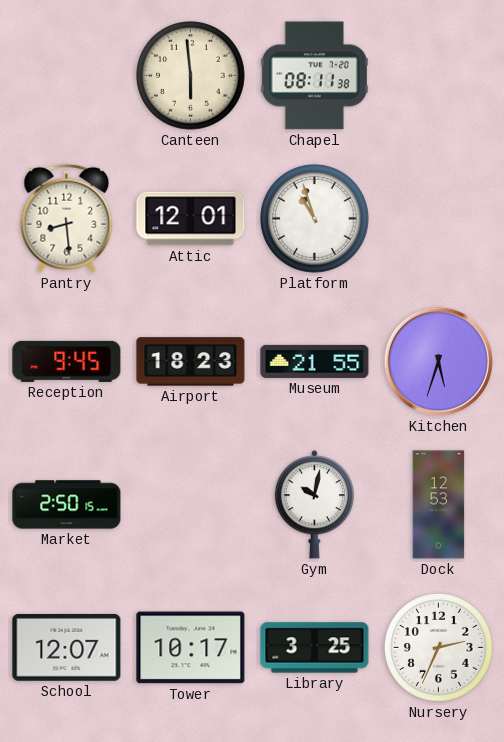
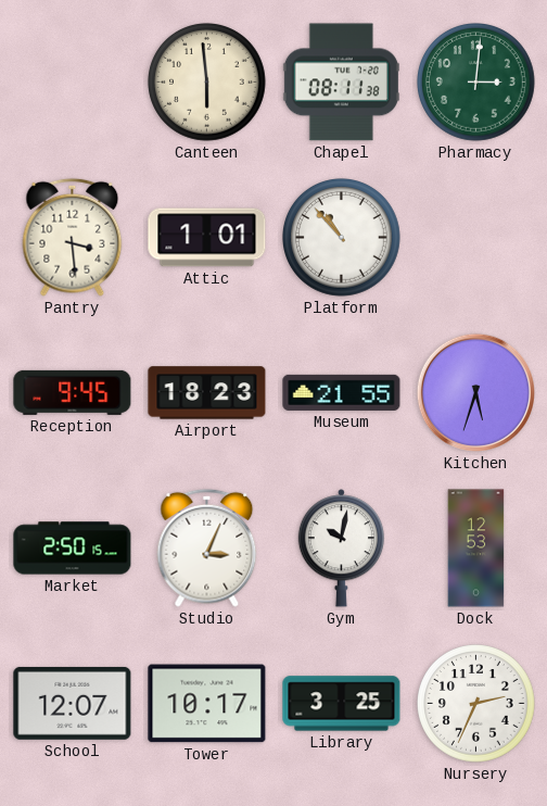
Pharmacy: none -> 3:01 (476, 83)
Pantry: 8:29 -> 3:29 (73, 237)
Attic: 12:01 -> 1:01 (207, 238)
Platform: 10:57 -> 10:53 (342, 238)
Studio: none -> 3:04 (207, 547)
